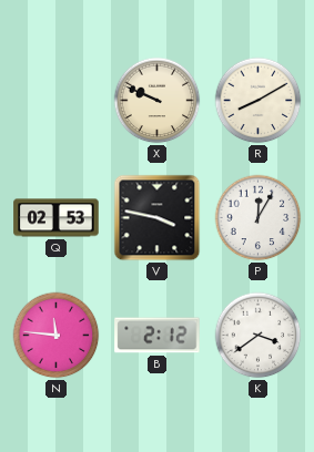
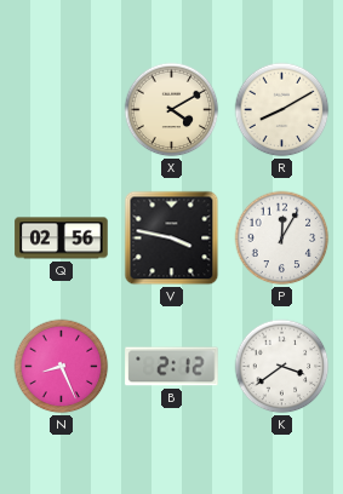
X: 9:49 -> 4:10 (172, 110)
Q: 02:53 -> 02:56 (62, 239)
N: 11:46 -> 8:26 (62, 367)
